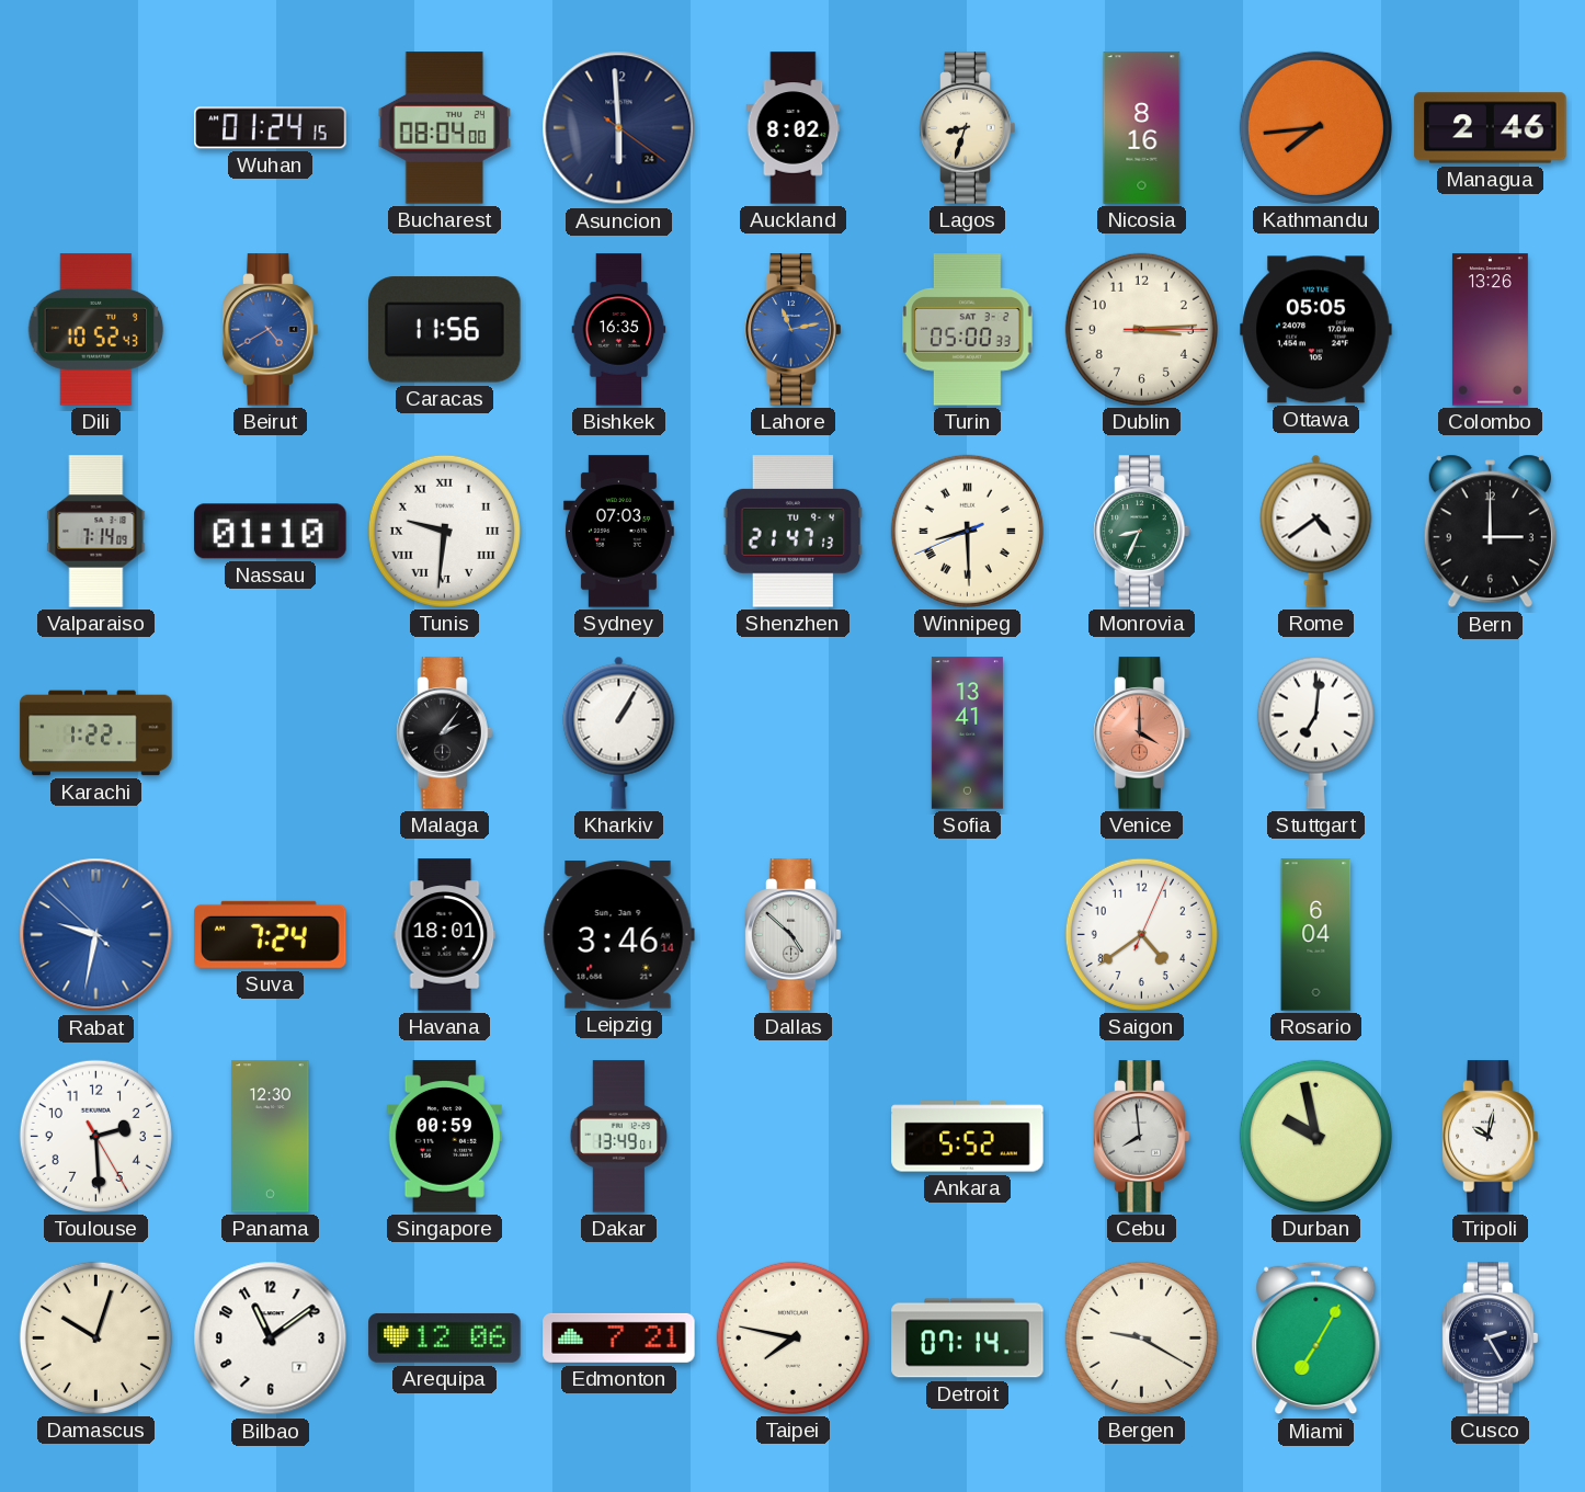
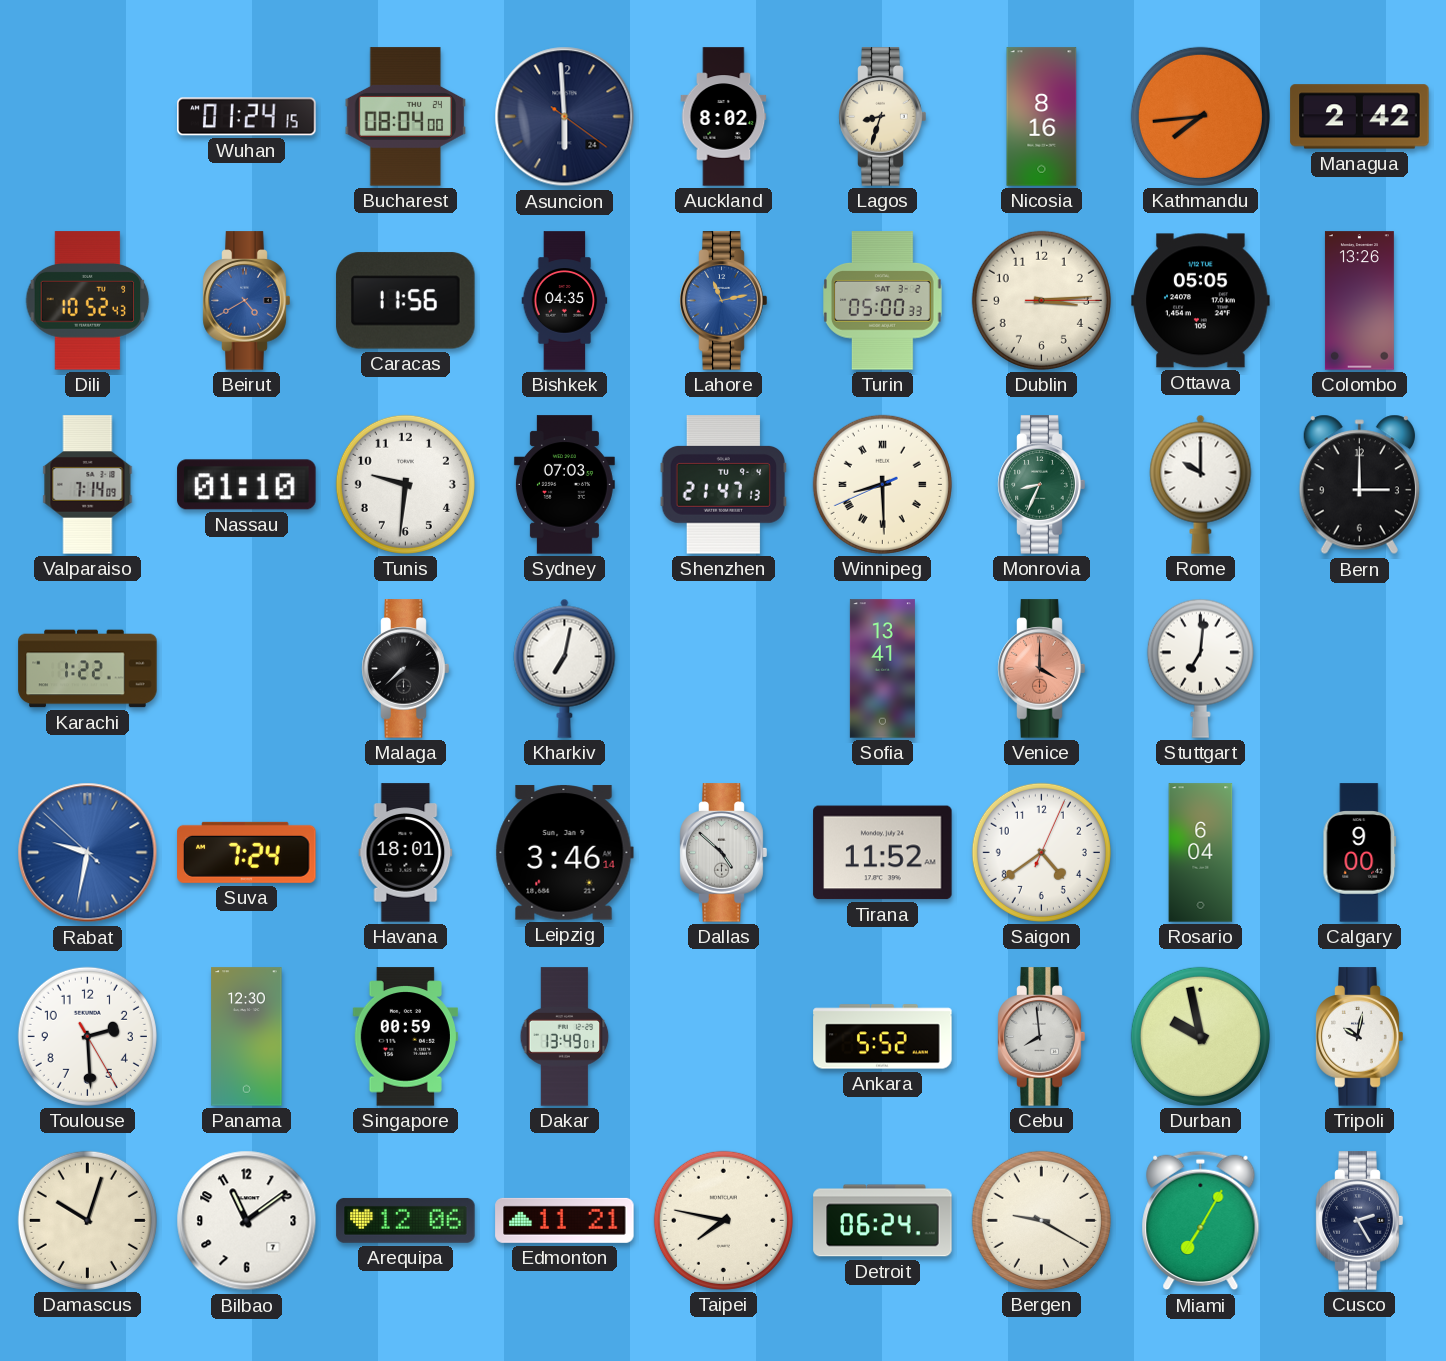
Managua: 2:46 -> 2:42 (1360, 117)
Bishkek: 16:35 -> 04:35 (565, 301)
Tunis numerals: Roman -> Arabic (405, 484)
Rome: 4:39 -> 10:00 (1201, 484)
Malaga: 2:06 -> 7:38 (406, 669)
Kharkiv: 1:05 -> 7:02 (565, 668)
Tirana: none -> 11:52 (883, 853)
Calgary: none -> 9:00 (1360, 853)
Edmonton: 7:21 -> 11:21 (565, 1220)
Detroit: 07:14 -> 06:24 (883, 1221)
